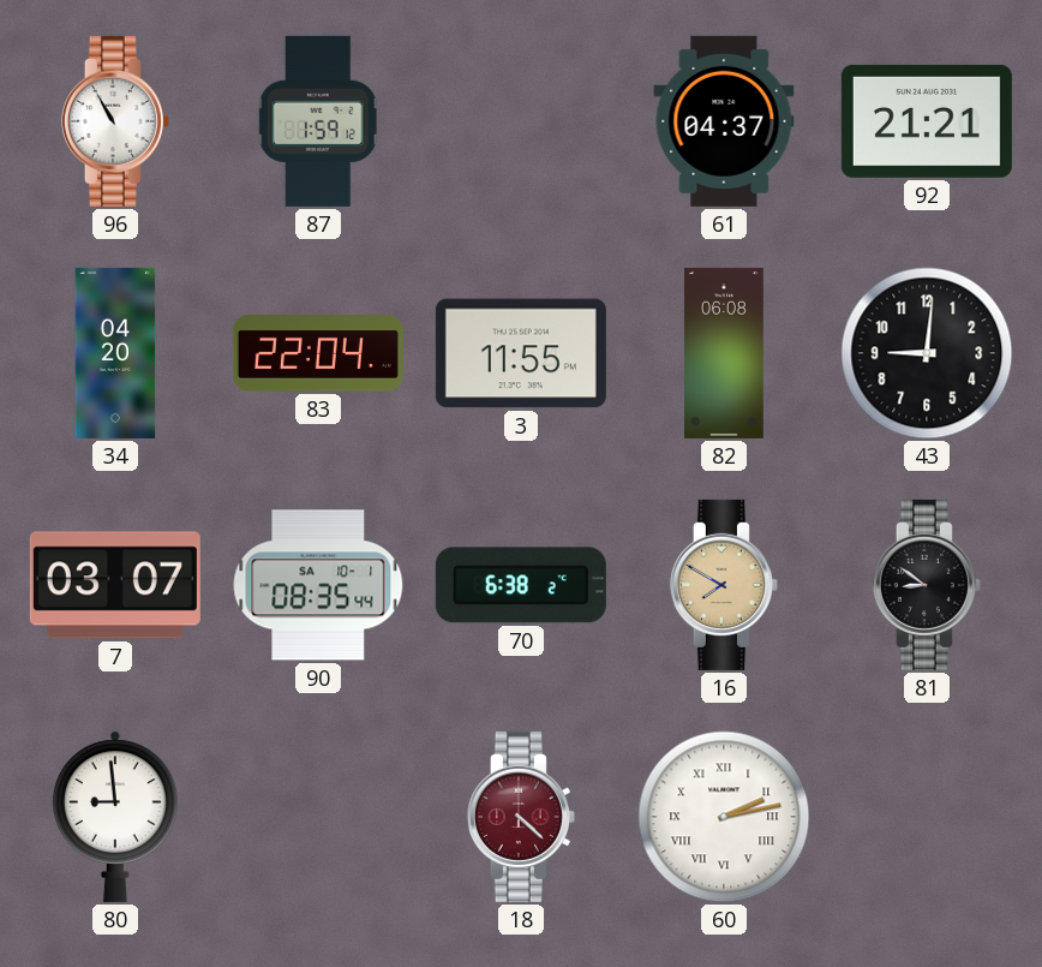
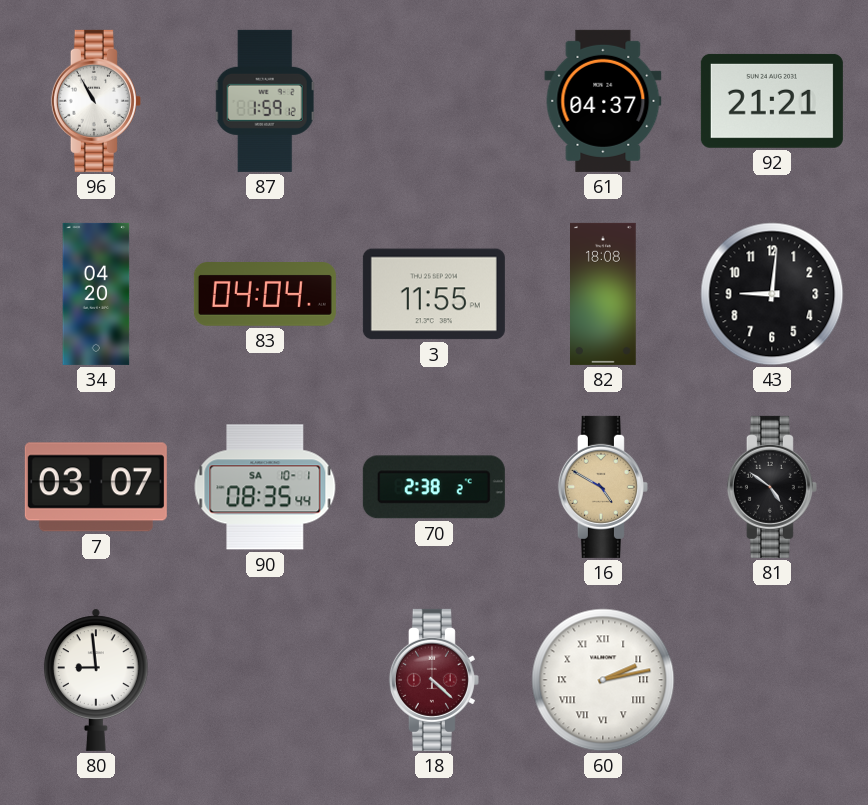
83: 22:04 -> 04:04 (265, 295)
82: 06:08 -> 18:08 (603, 294)
70: 6:38 -> 2:38 (434, 487)
16: 7:50 -> 4:50 (603, 487)
81: 8:51 -> 4:51 (772, 487)
